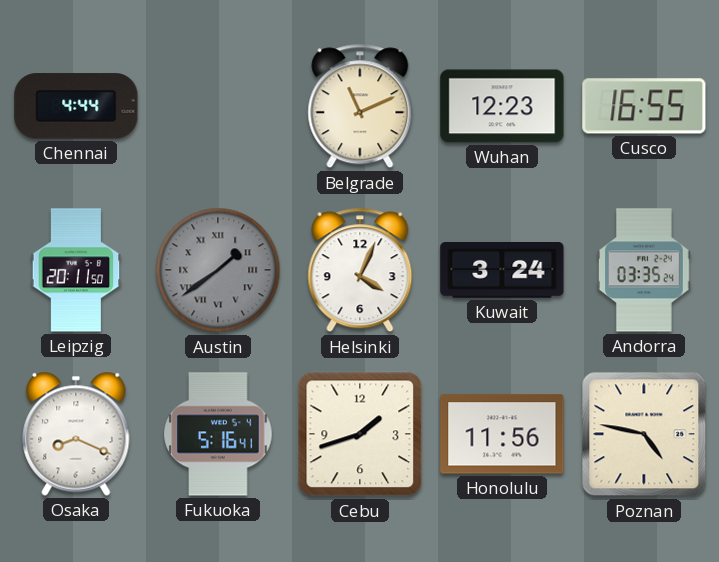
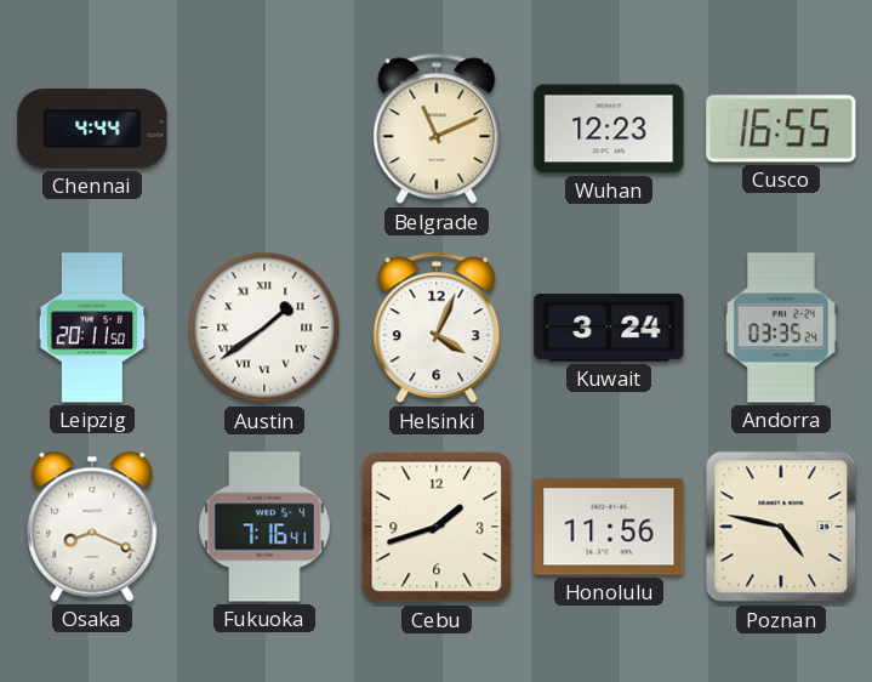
Austin dial: grey -> white (264, 328)
Fukuoka: 5:16 -> 7:16 (264, 527)
